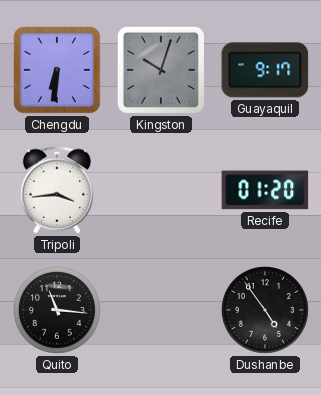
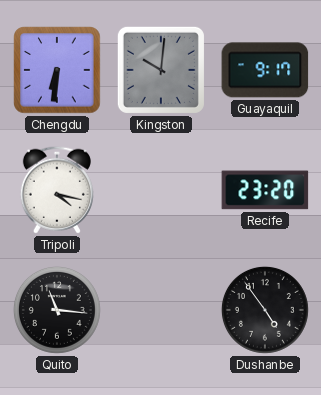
Kingston: 10:03 -> 10:01 (161, 70)
Tripoli: 3:44 -> 4:17 (57, 190)
Recife: 01:20 -> 23:20 (265, 190)
